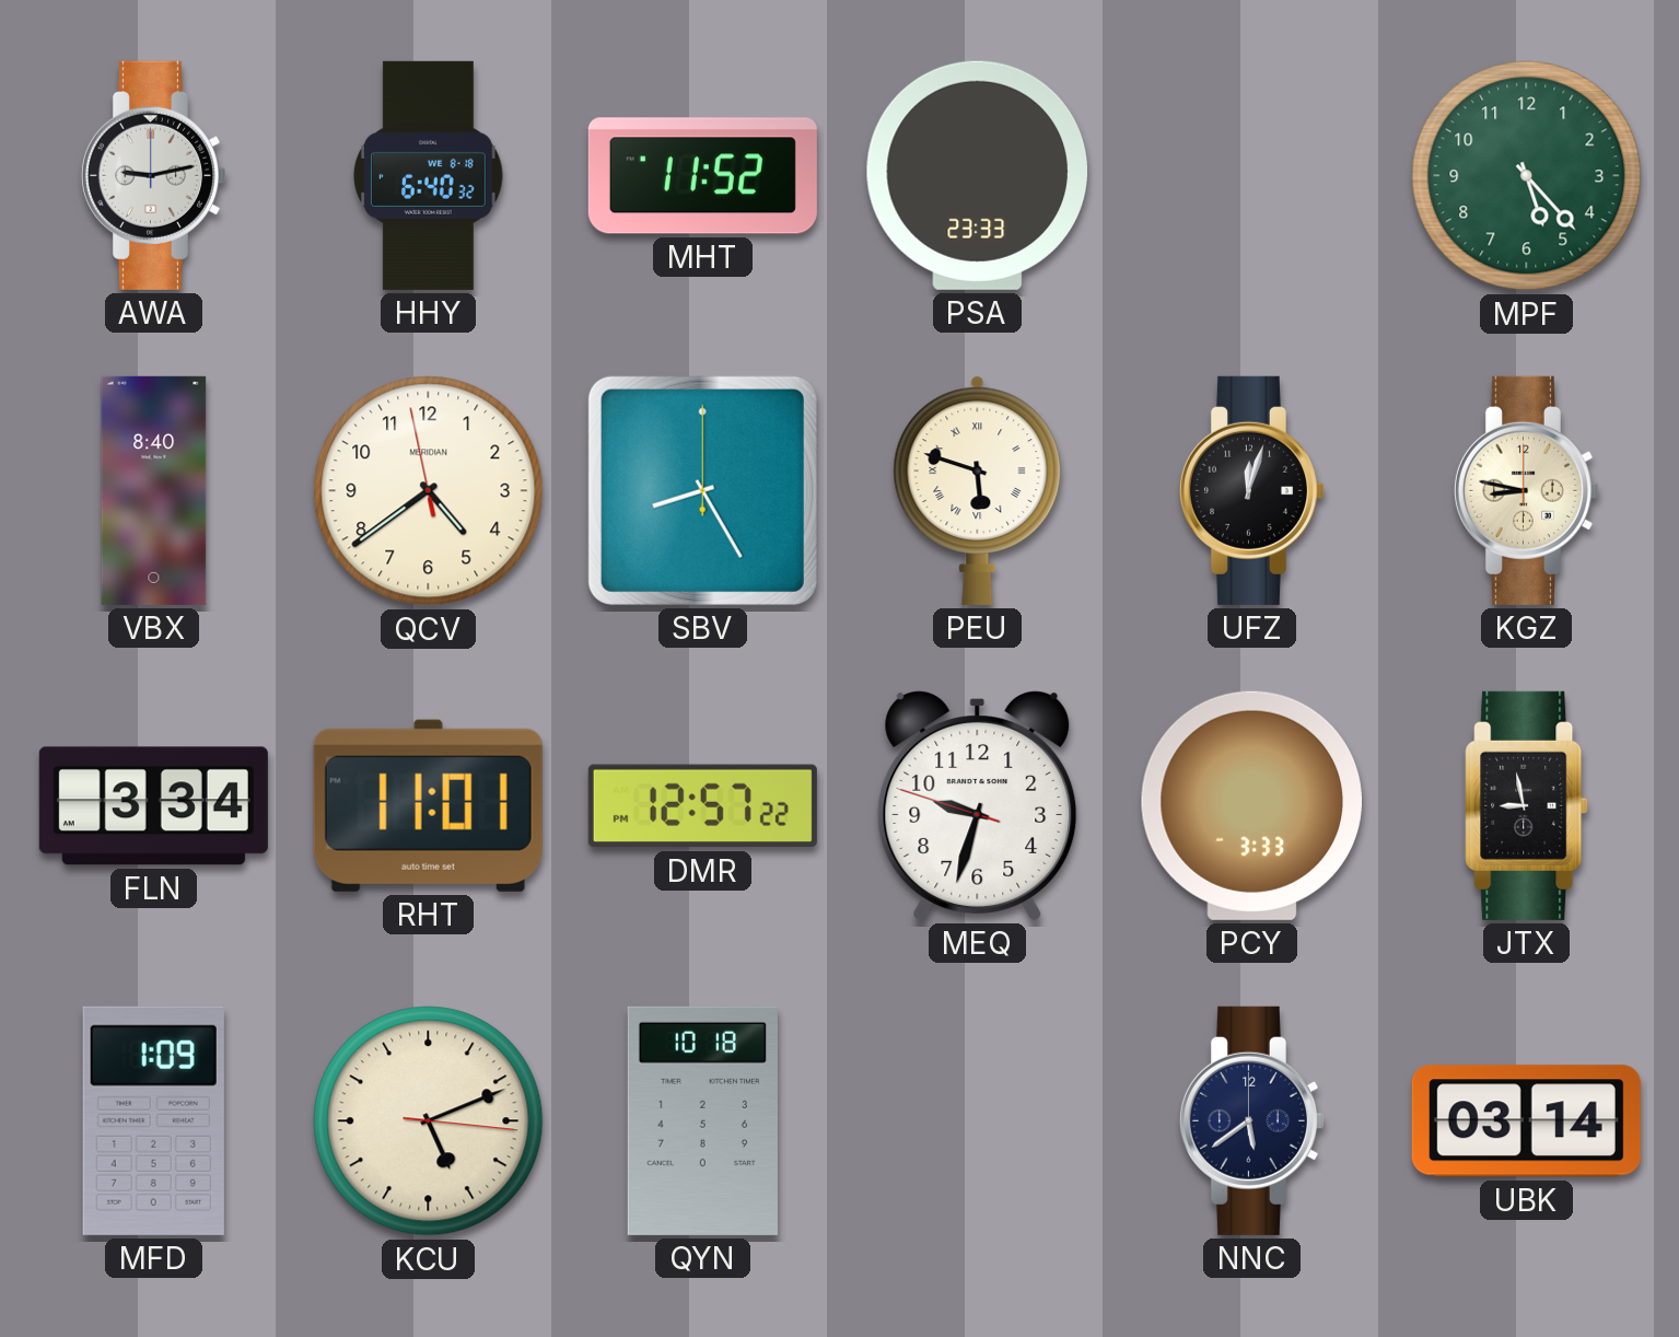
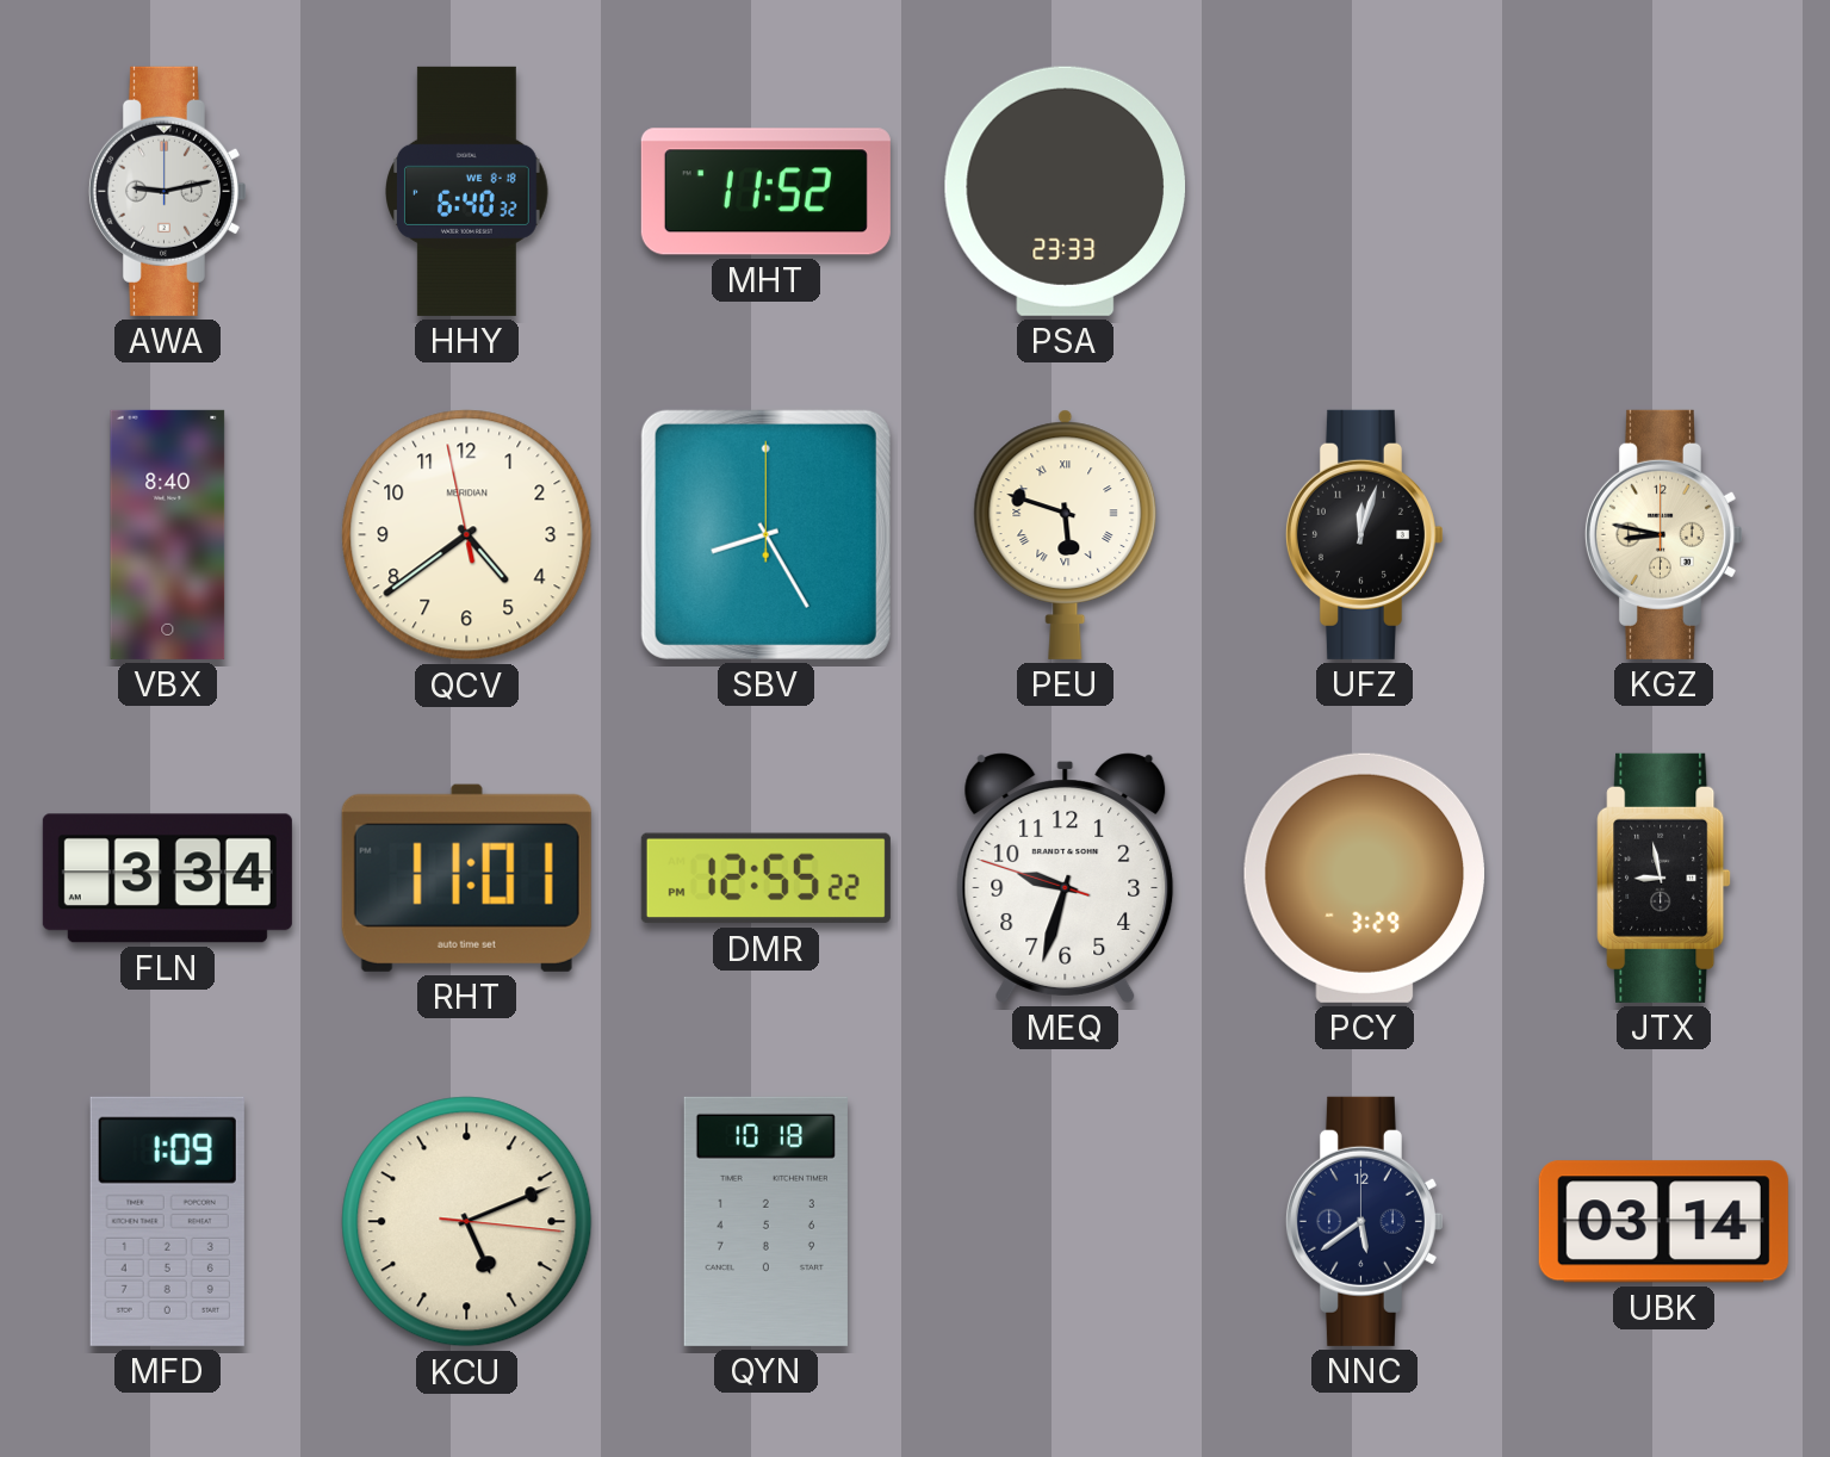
MPF: 5:23 -> none (1527, 176)
DMR: 12:57 -> 12:55 (765, 879)
PCY: 3:33 -> 3:29 (1364, 878)
